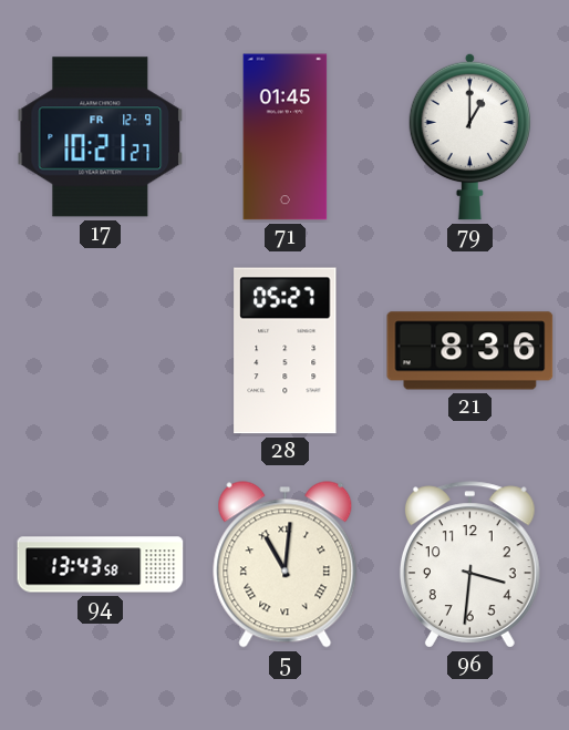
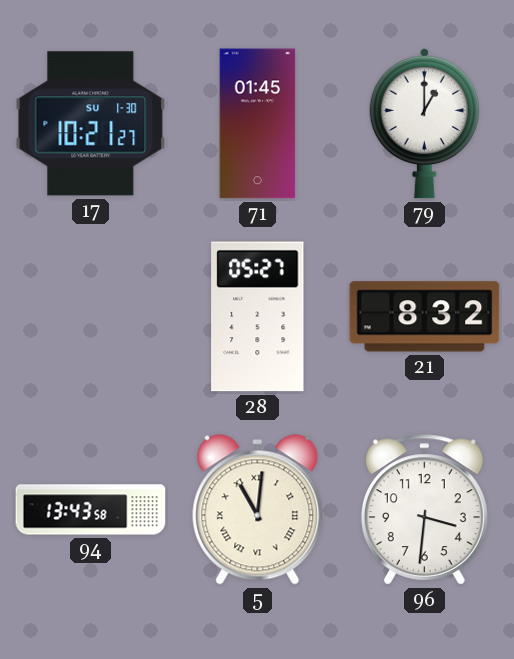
17 date: FR 12-9 -> SU 1-30 (91, 124)
21: 8:36 -> 8:32 (425, 317)
